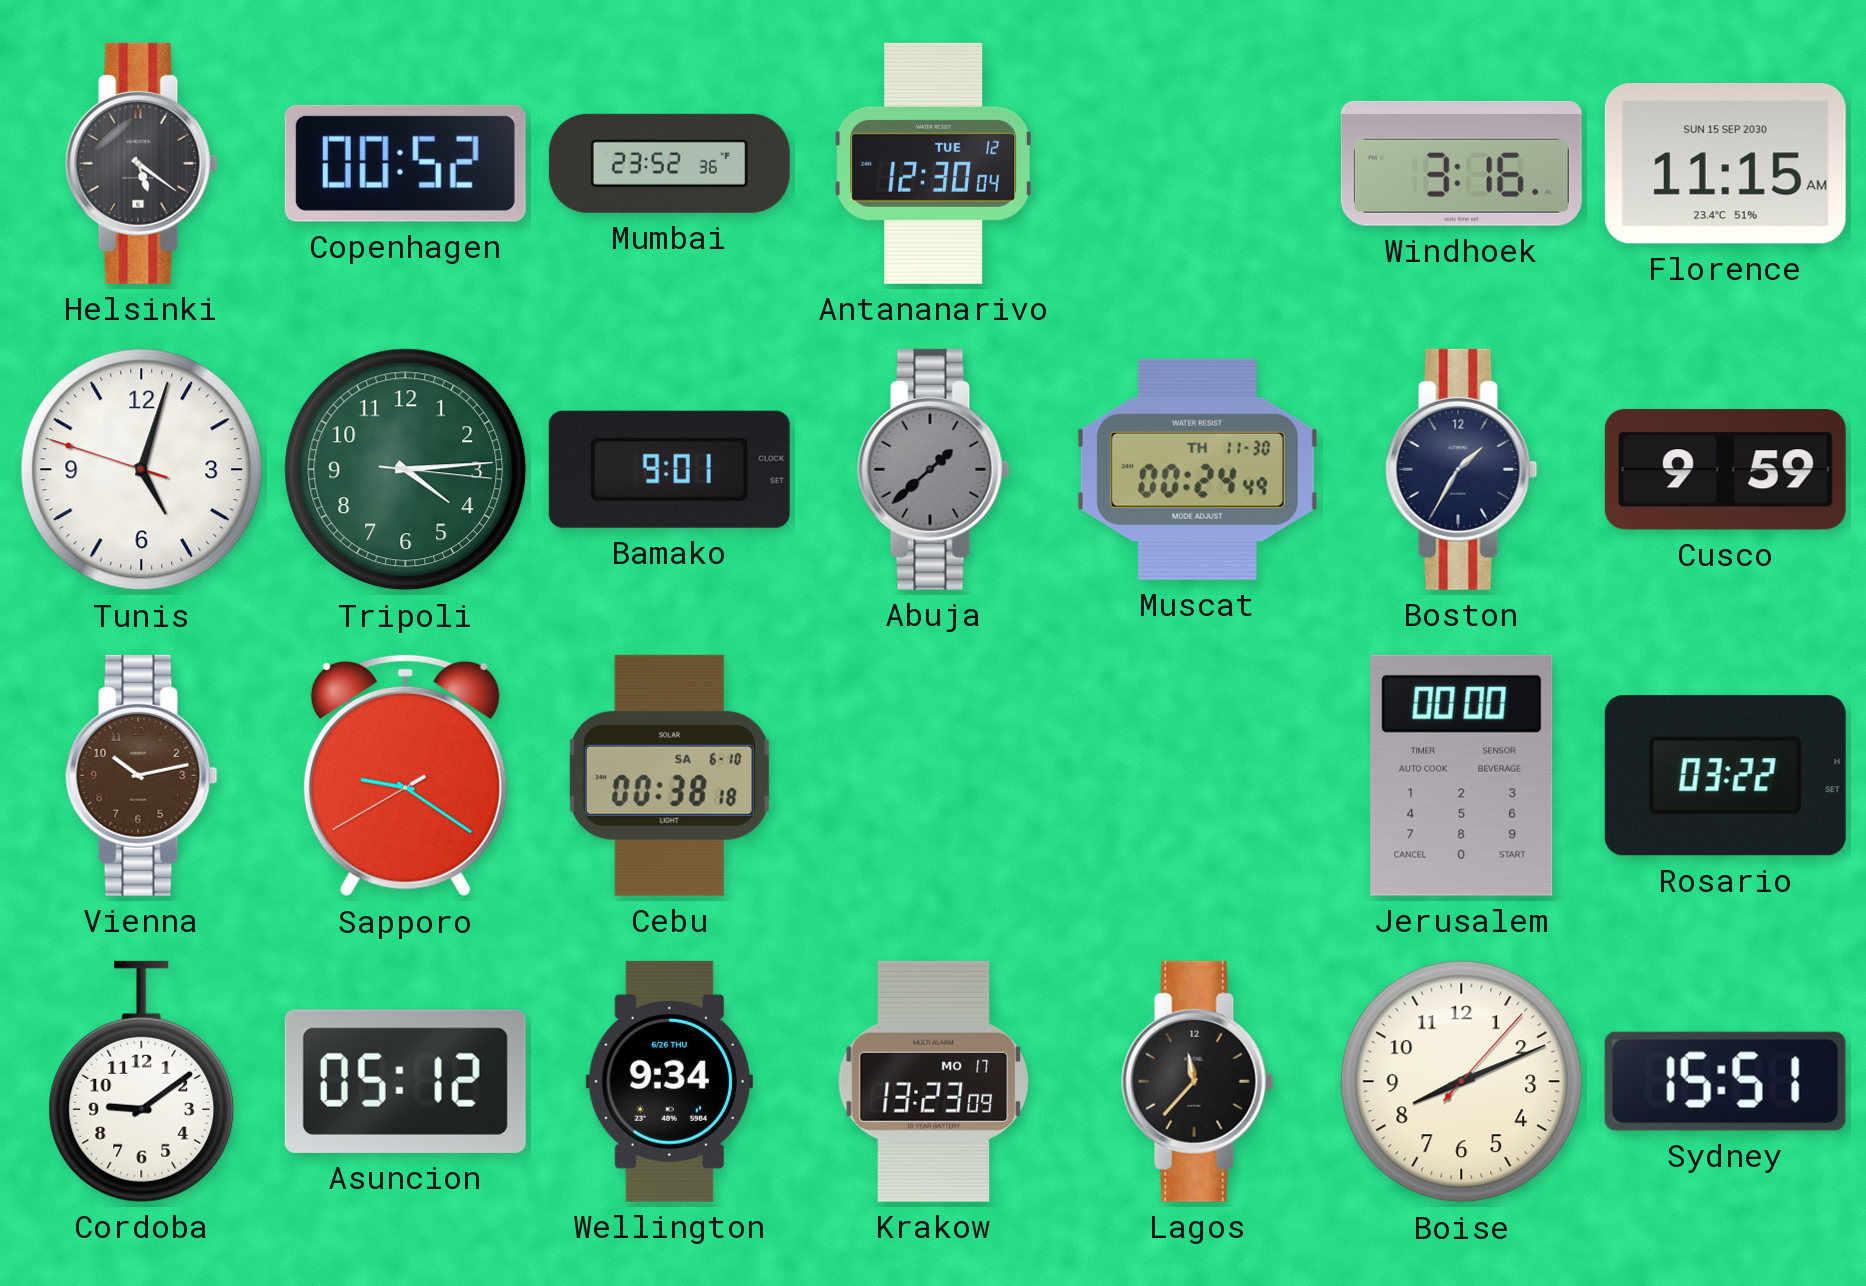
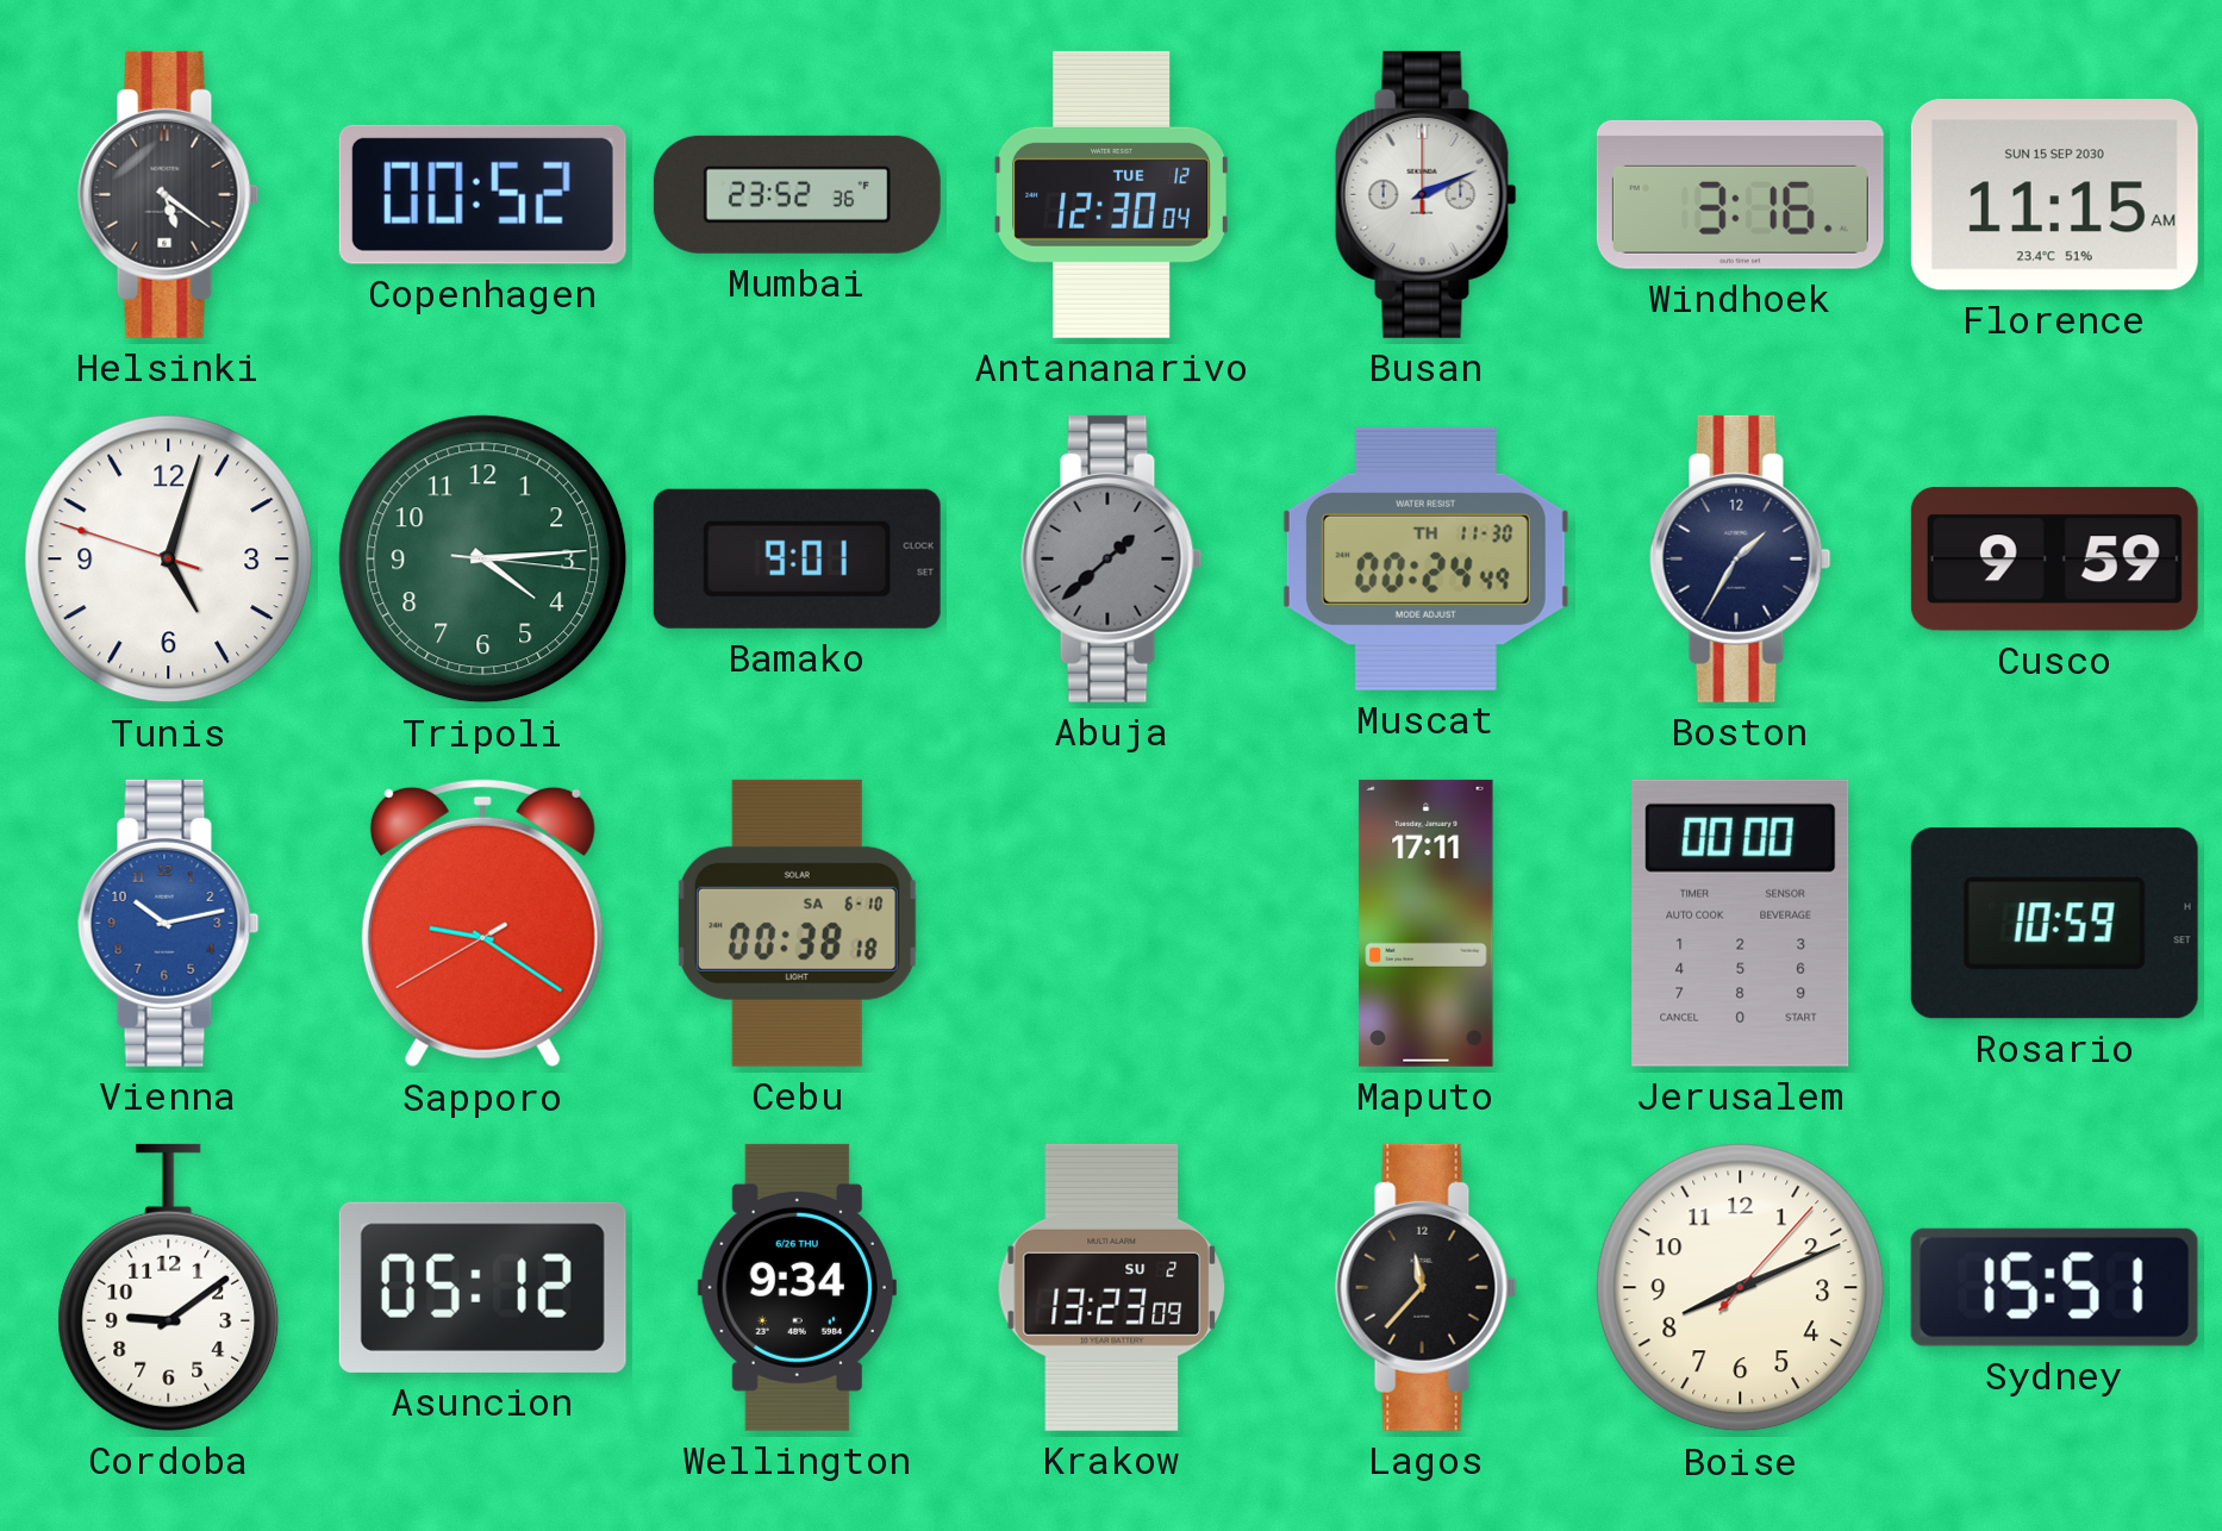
Busan: none -> 2:11 (1427, 194)
Vienna dial: brown -> blue (169, 923)
Maputo: none -> 17:11 (1427, 923)
Rosario: 03:22 -> 10:59 (2054, 924)
Krakow date: MO 17 -> SU 2 (1111, 1287)
